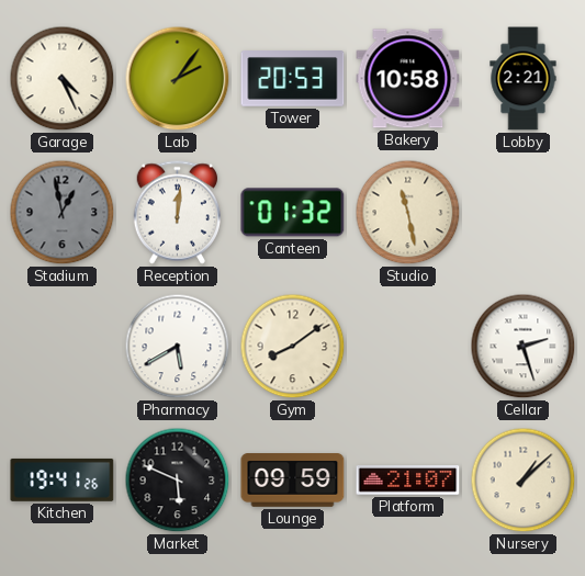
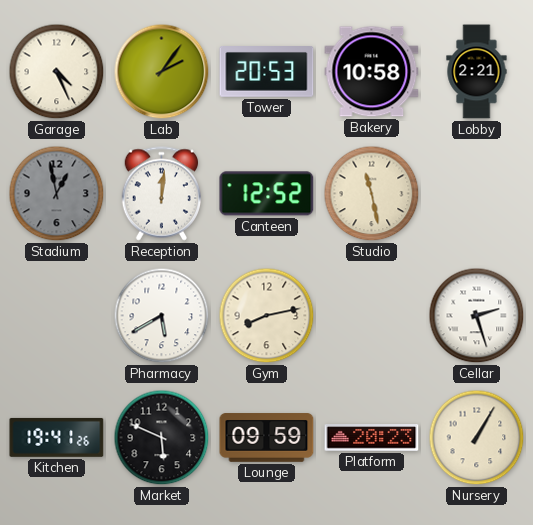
Canteen: 01:32 -> 12:52 (267, 194)
Gym: 8:09 -> 8:13 (267, 316)
Platform: 21:07 -> 20:23 (372, 438)
Nursery: 1:08 -> 1:05 (477, 438)
